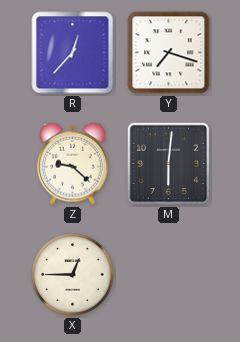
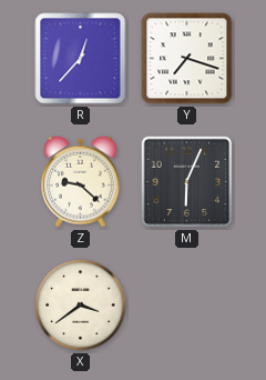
M: 6:01 -> 6:04 (187, 182)
X: 12:45 -> 3:39 (81, 306)
